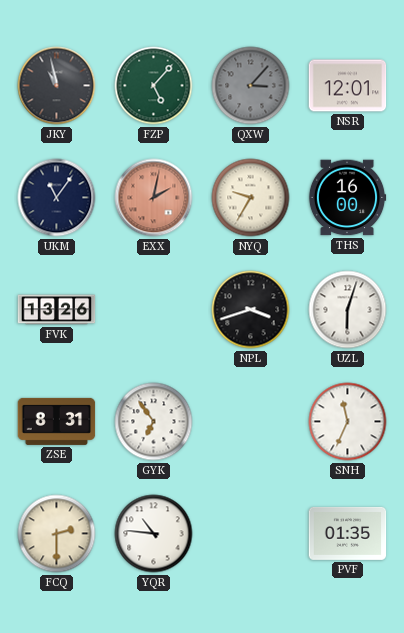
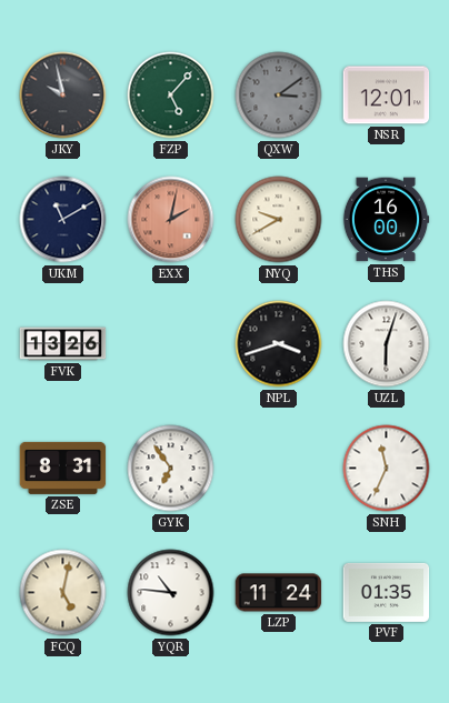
JKY: 10:58 -> 9:58 (63, 96)
QXW: 3:07 -> 3:09 (279, 96)
UKM: 11:06 -> 11:10 (63, 220)
NYQ: 9:35 -> 9:40 (279, 220)
FCQ: 2:30 -> 5:02 (63, 593)
LZP: none -> 11:24 (279, 593)
